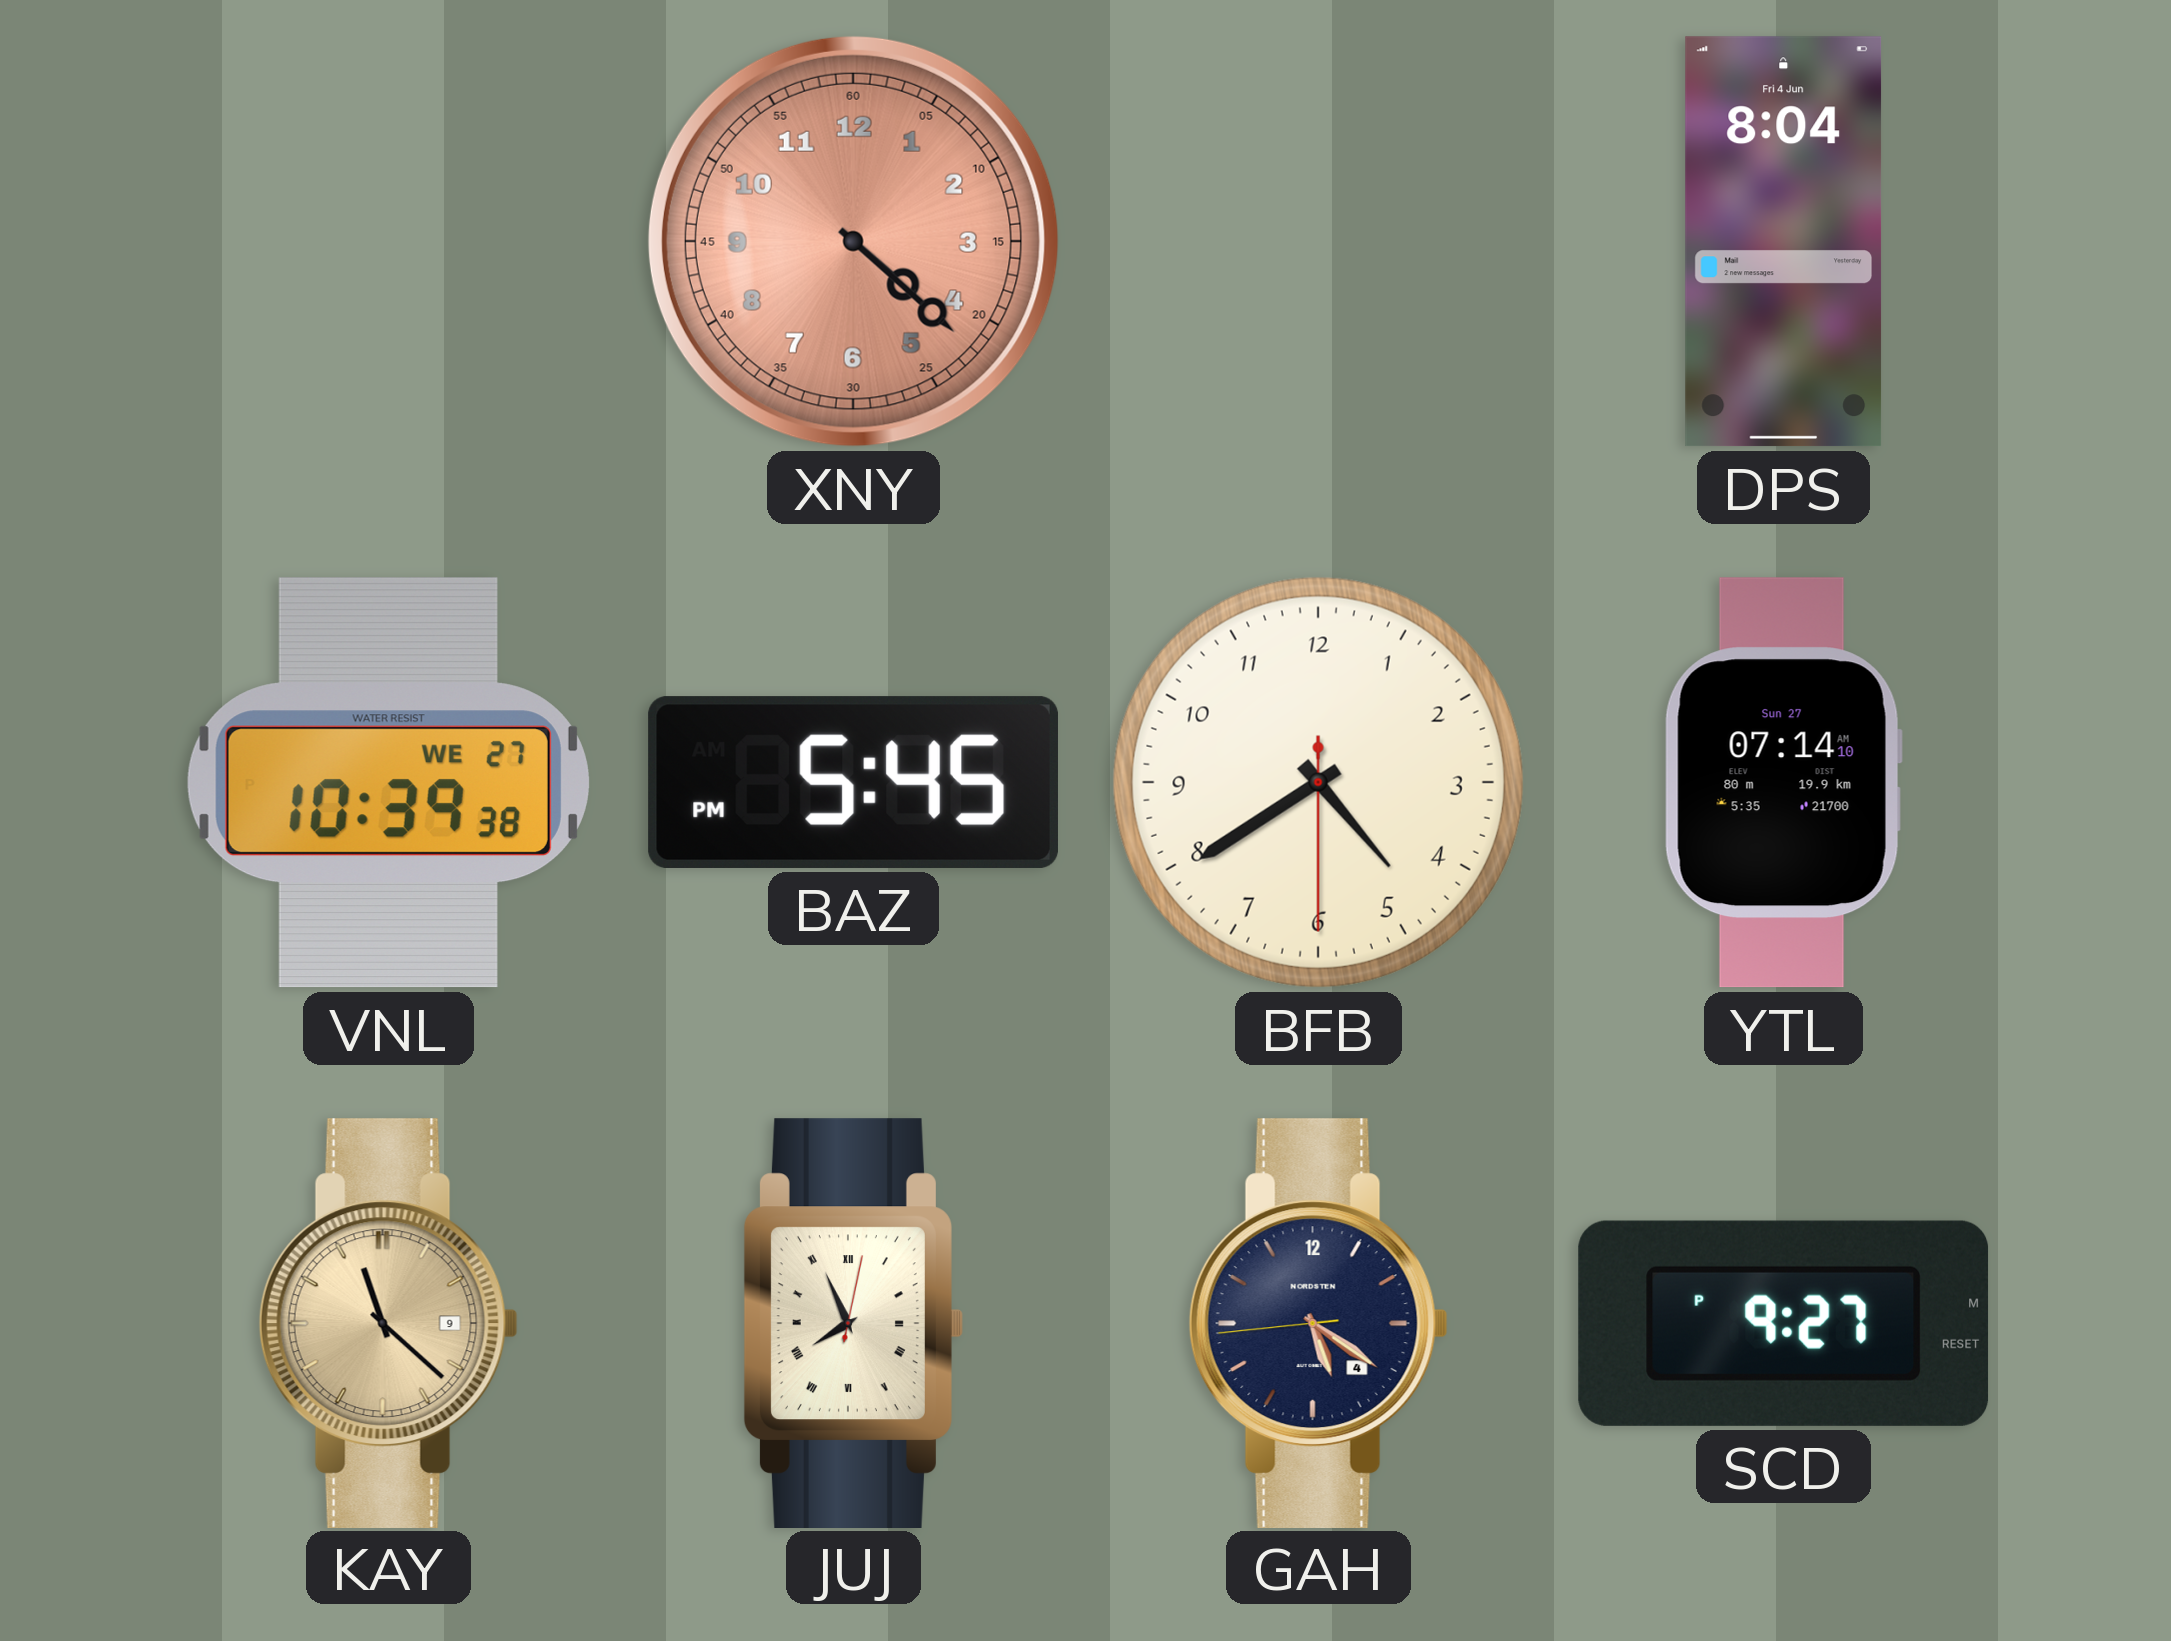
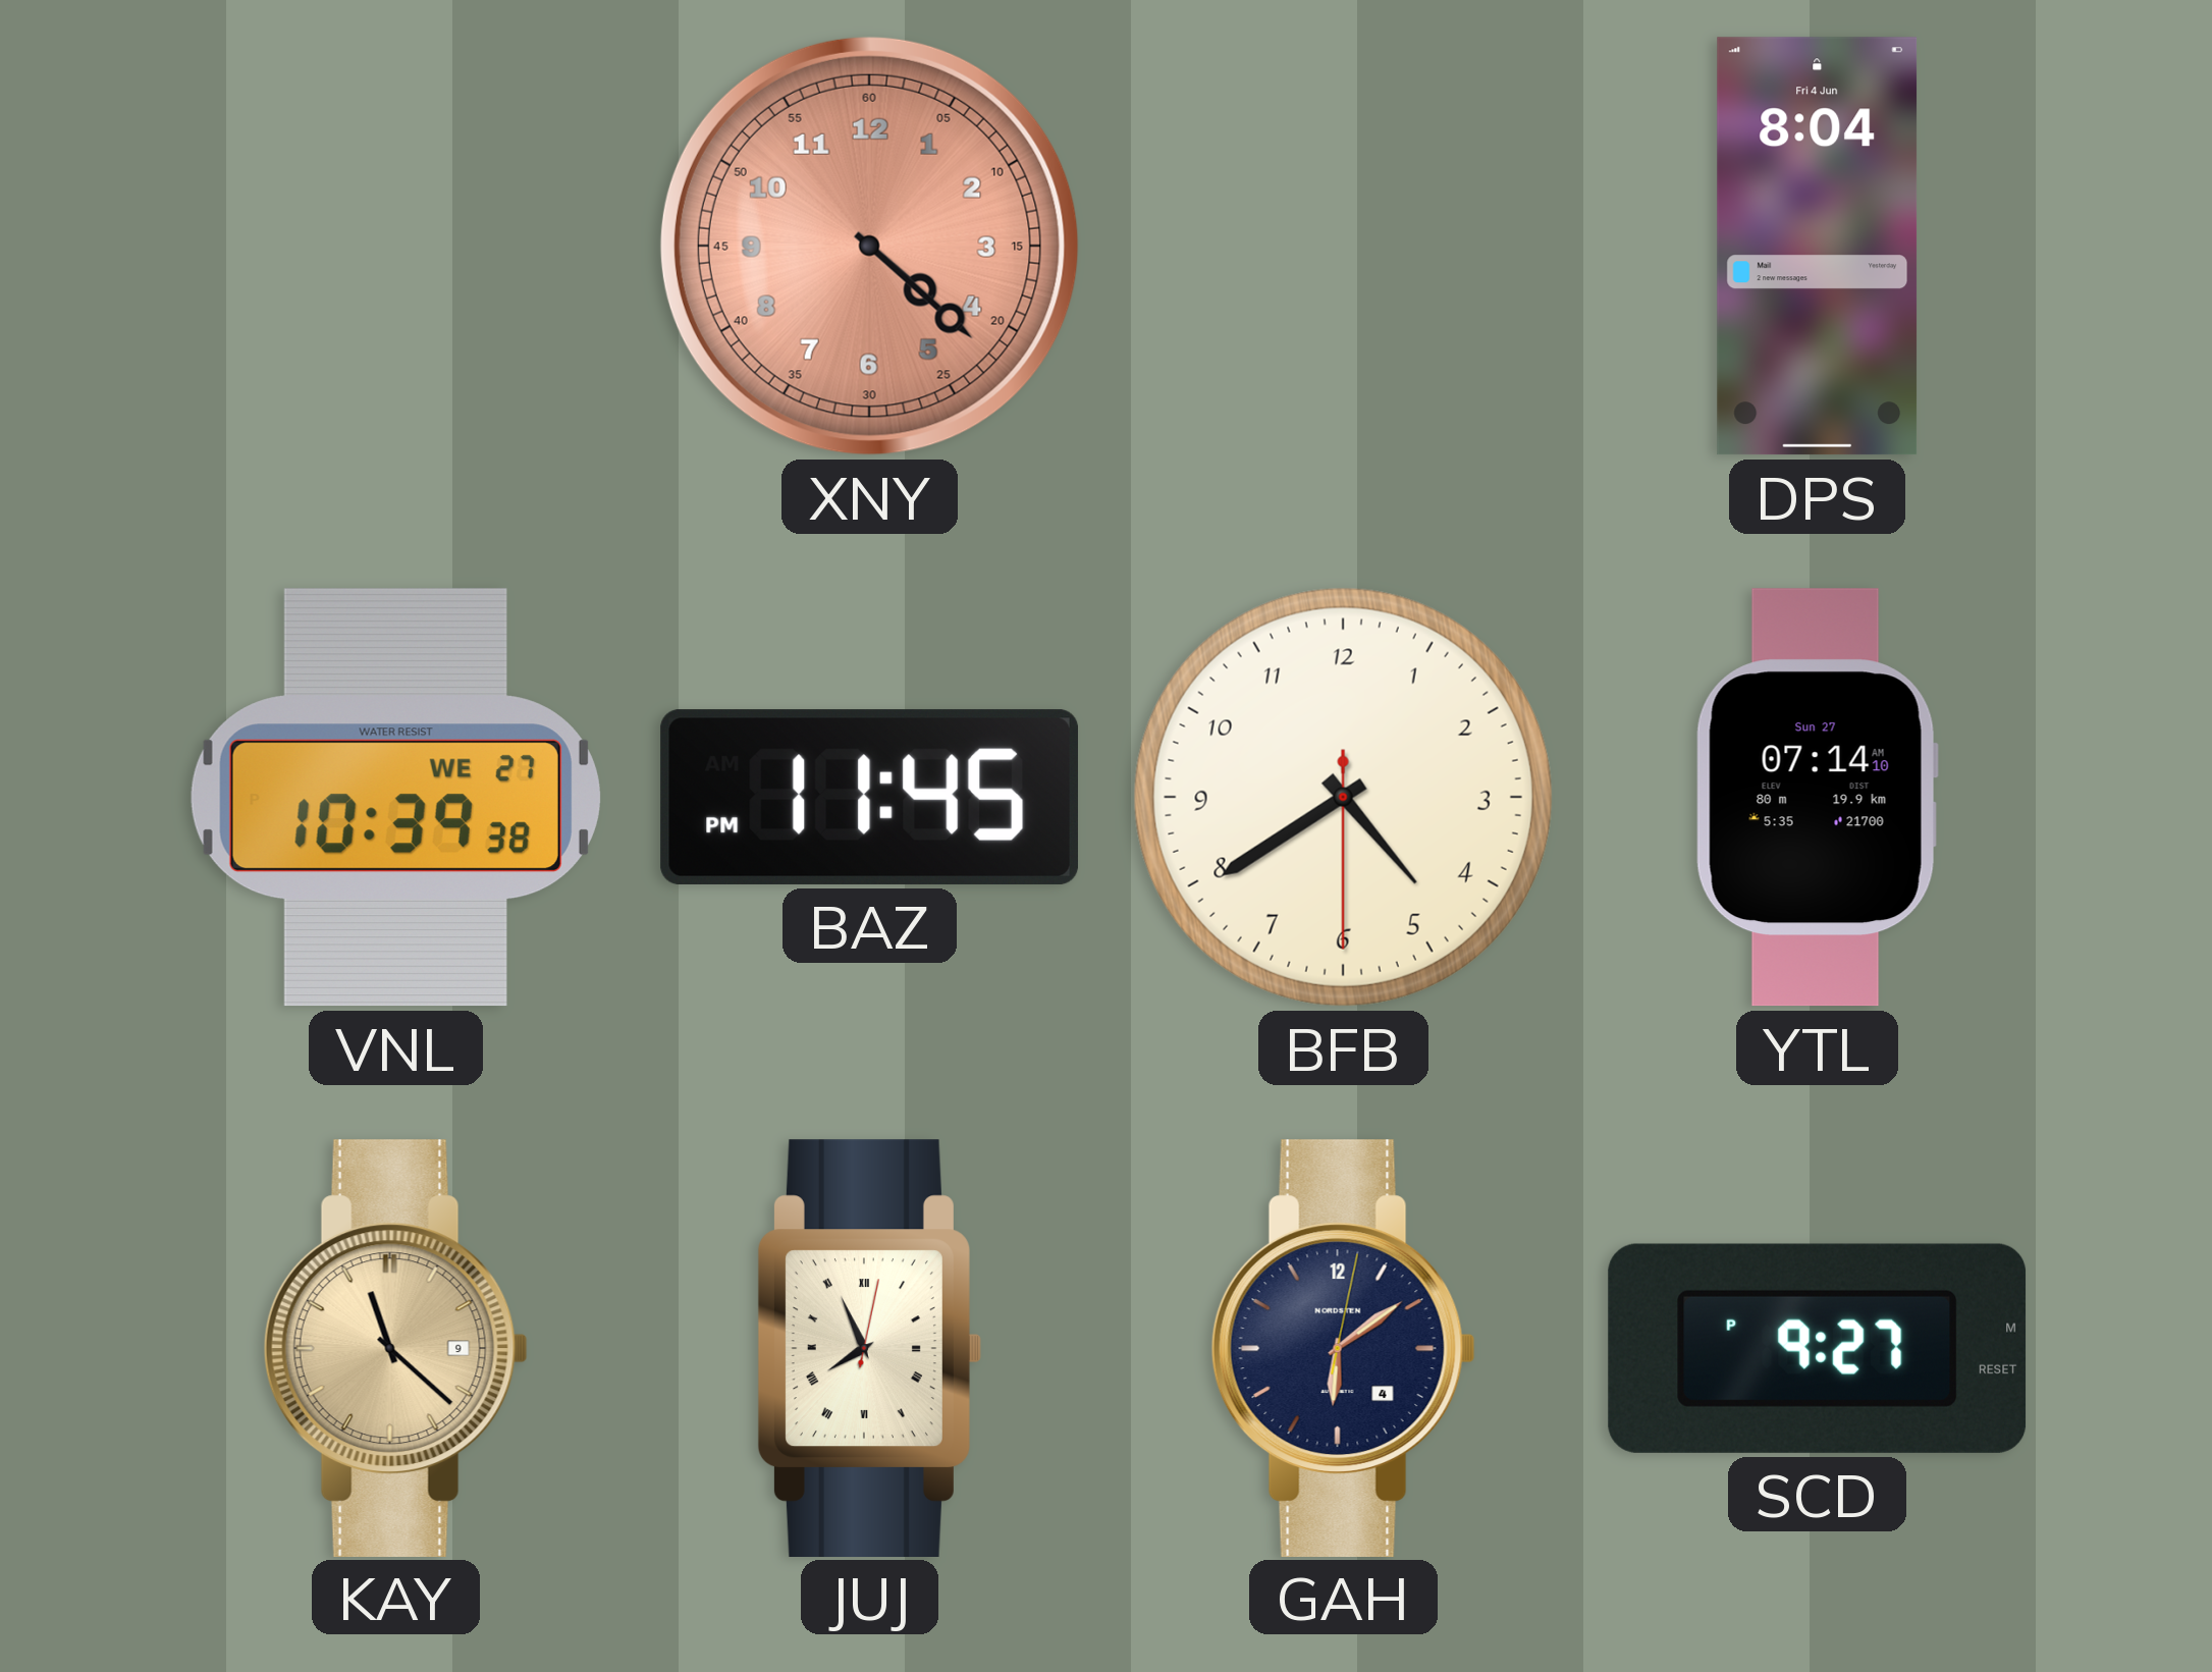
BAZ: 5:45 -> 11:45 (869, 797)
GAH: 5:20 -> 6:09 (1343, 1348)
